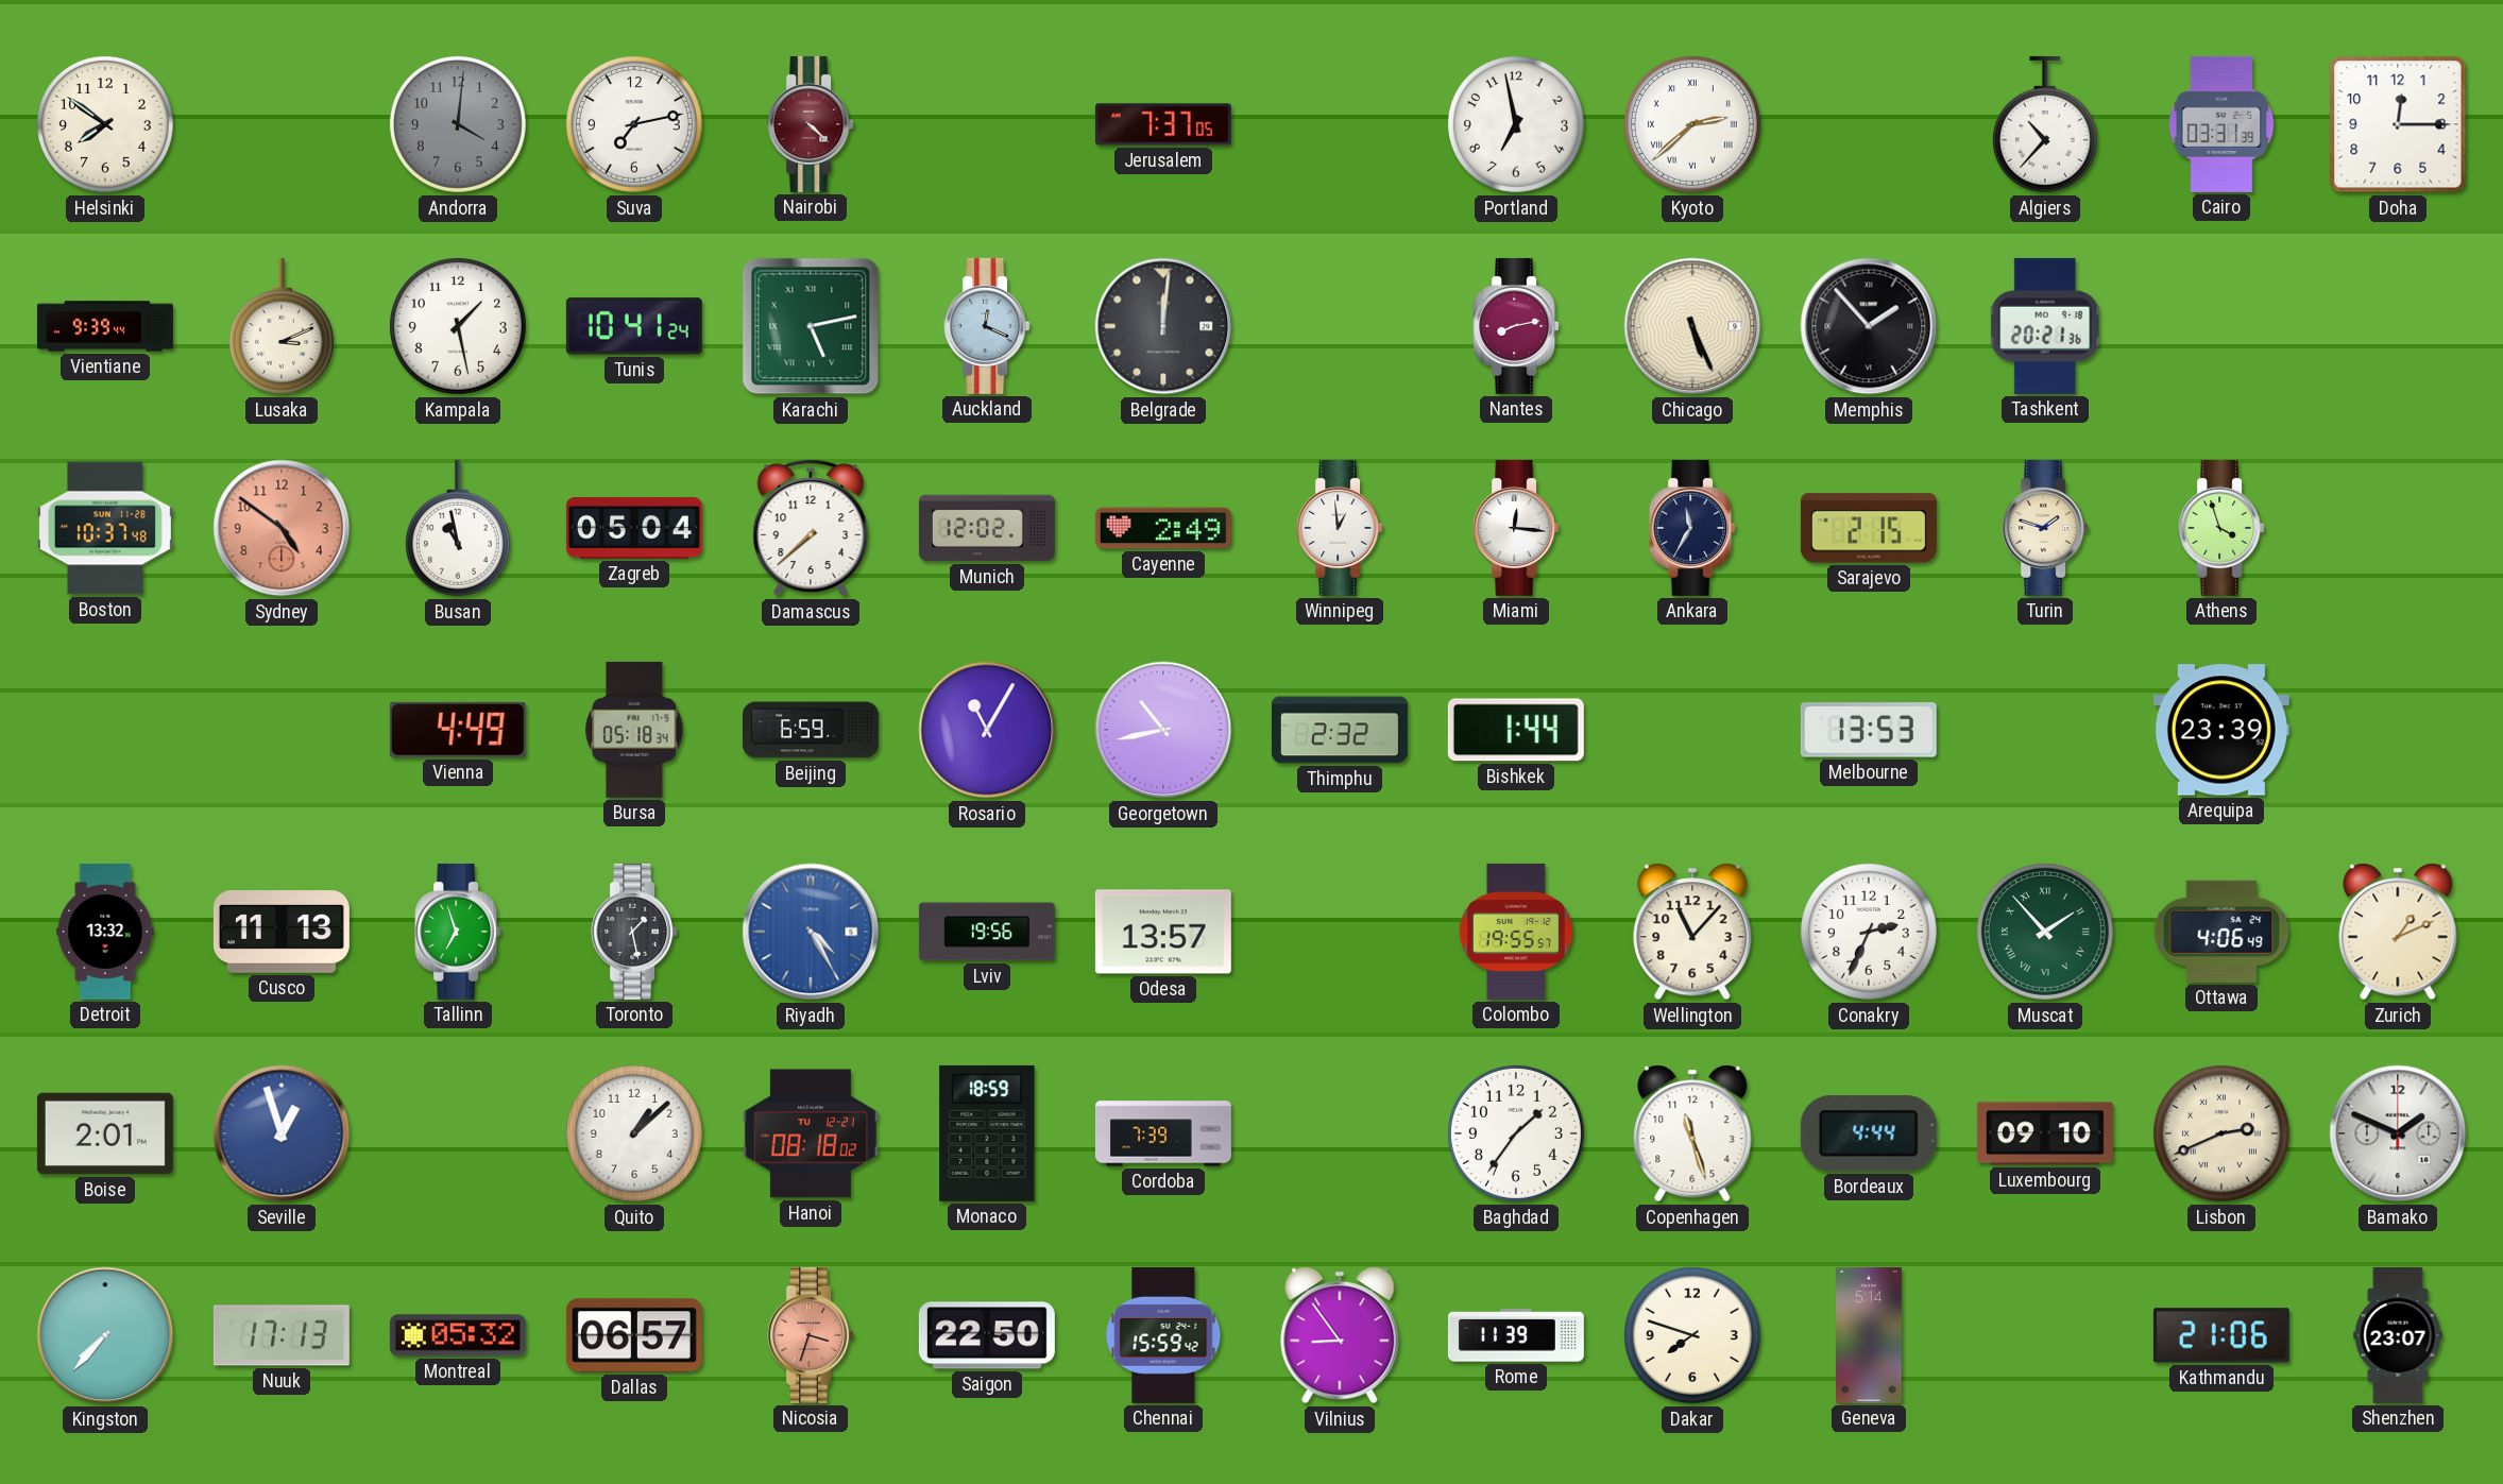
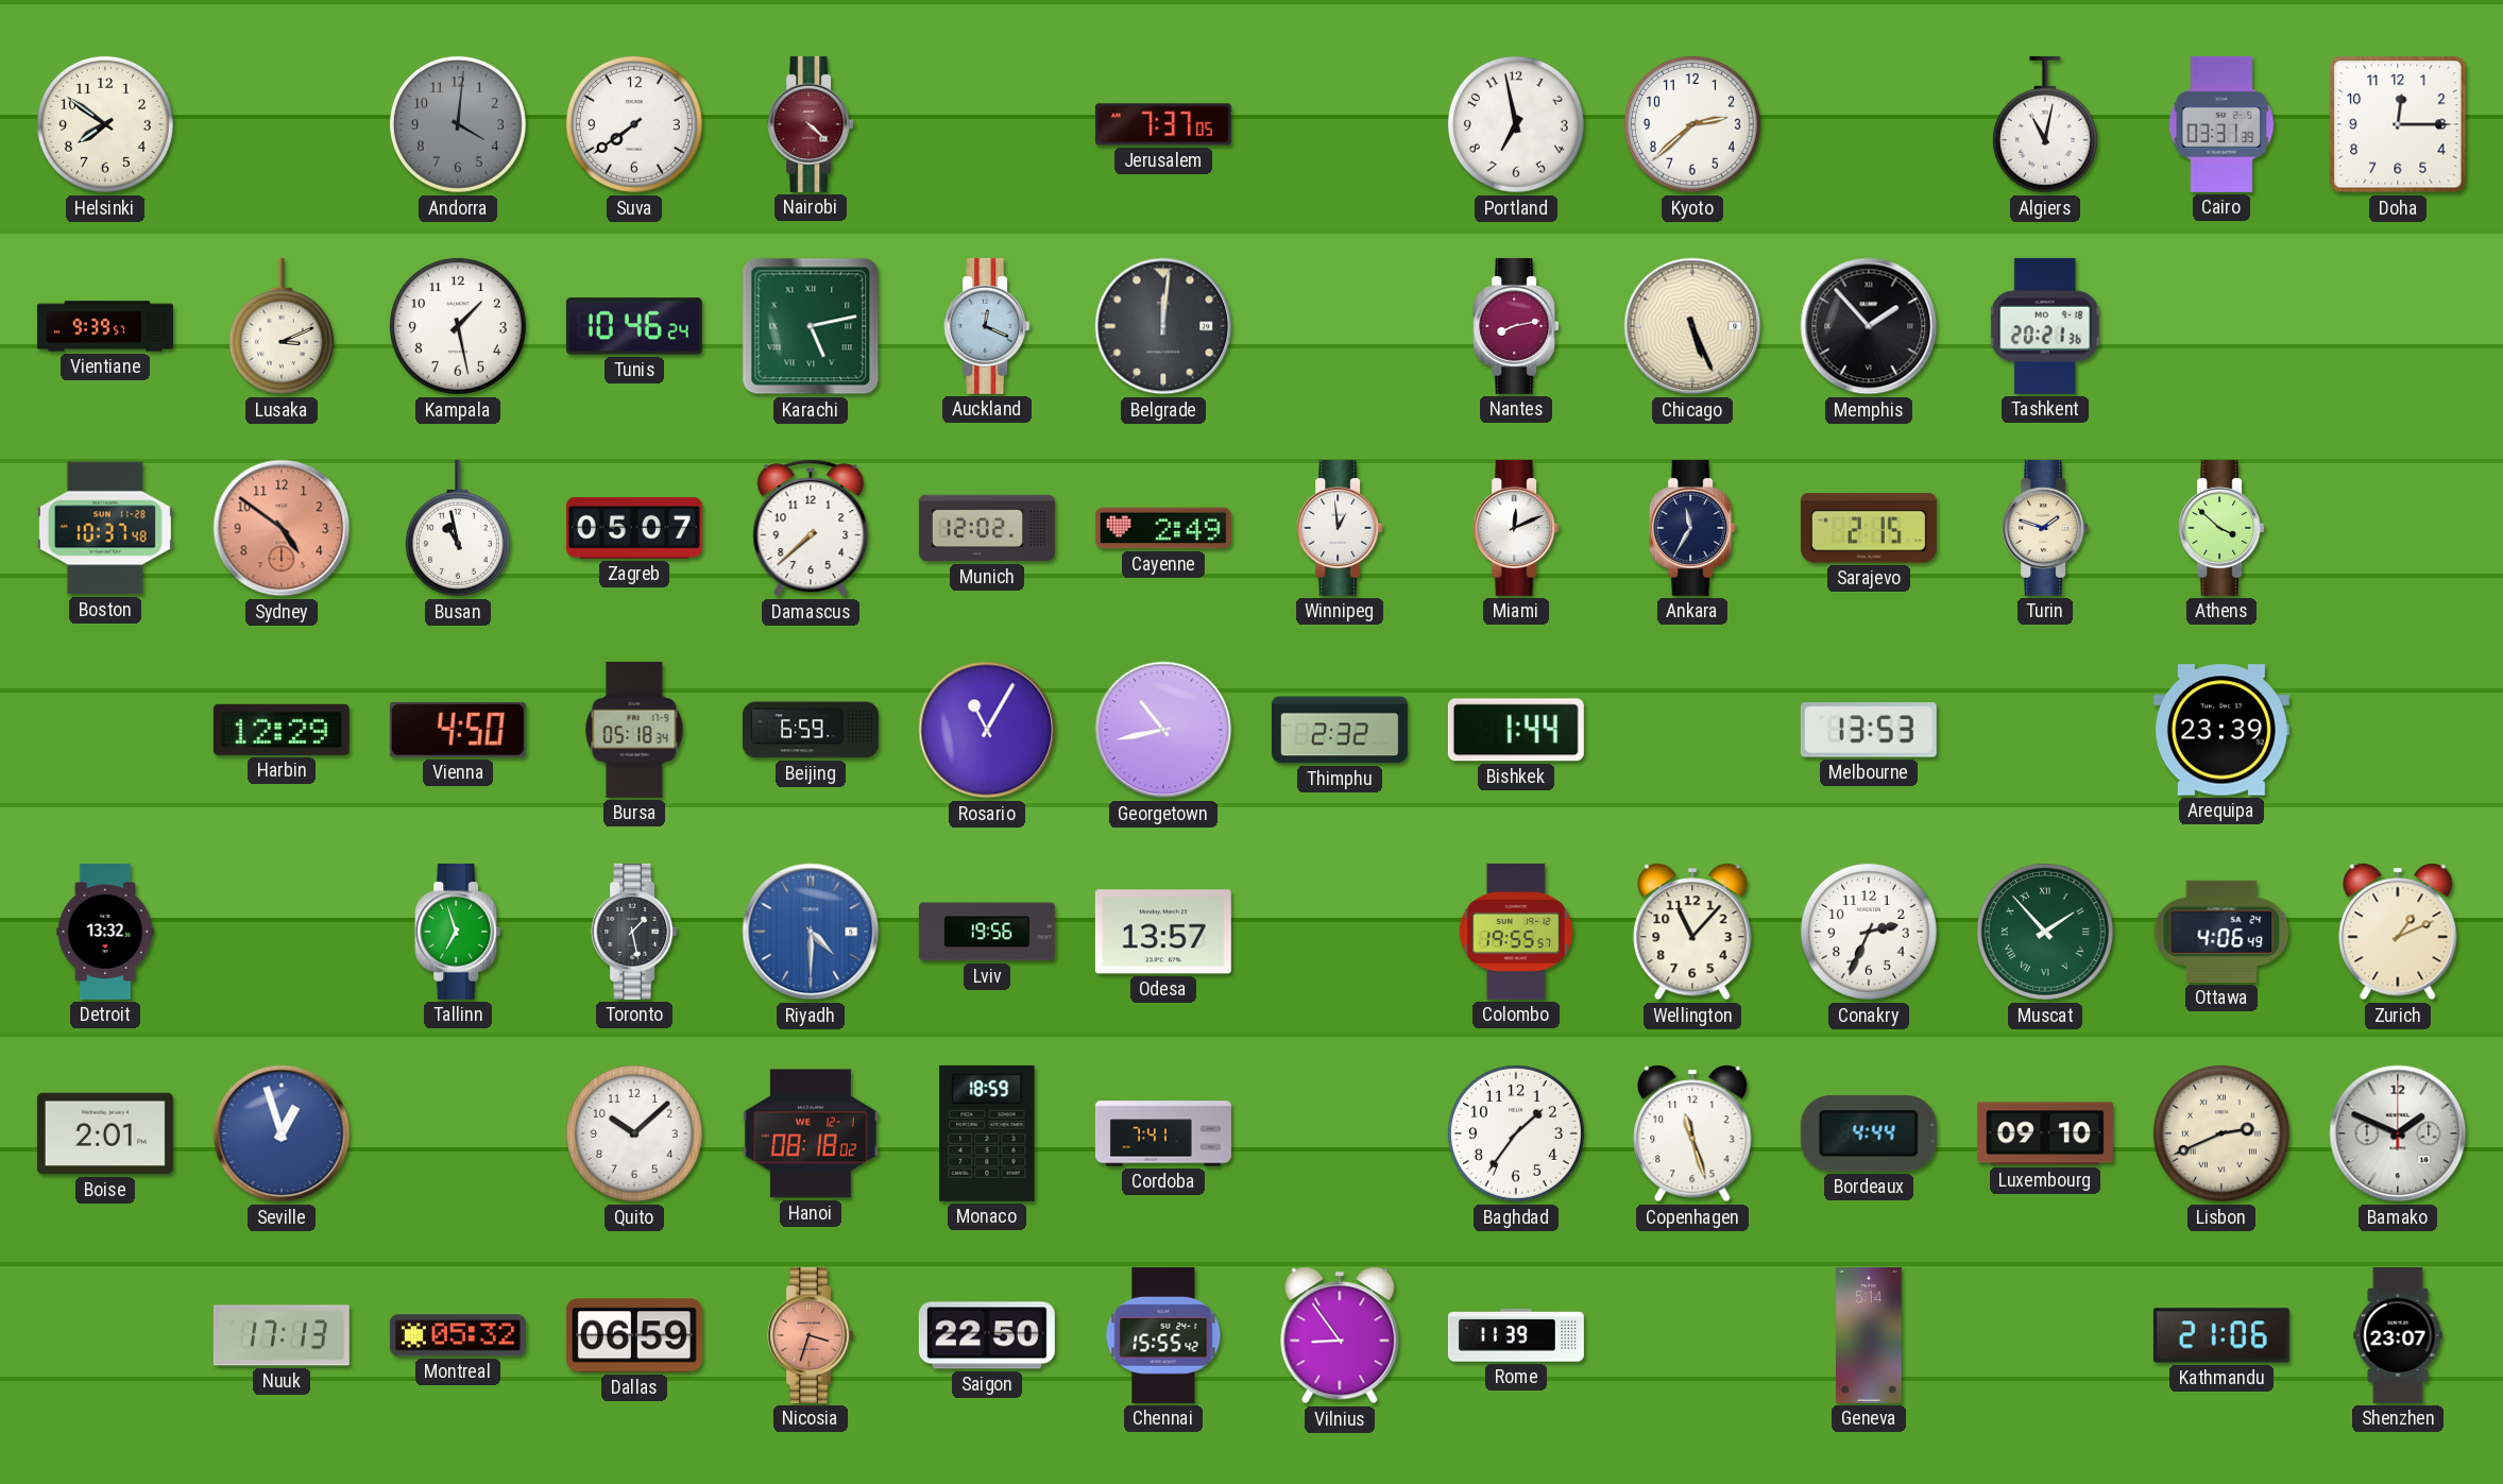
Suva: 7:13 -> 7:39 (634, 124)
Kyoto numerals: Roman -> Arabic (1692, 124)
Algiers: 10:37 -> 11:02 (2045, 124)
Vientiane: 9:39:44 -> 9:39:57 (105, 326)
Tunis: 10:41 -> 10:46 (634, 326)
Zagreb: 05:04 -> 05:07 (634, 528)
Miami: 12:16 -> 12:11 (1516, 528)
Athens: 3:57 -> 3:52 (2221, 528)
Harbin: none -> 12:29 (282, 730)
Vienna: 4:49 -> 4:50 (458, 730)
Cusco: 11:13 -> none (282, 933)
Riyadh: 4:25 -> 4:30 (811, 932)
Quito: 1:08 -> 10:08 (634, 1133)
Hanoi date: TU 12-21 -> WE 12-1 (811, 1133)
Cordoba: 7:39 -> 7:41 (1163, 1133)
Kingston: 7:37 -> none (105, 1335)
Dallas: 06:57 -> 06:59 (634, 1335)
Chennai: 15:59 -> 15:55 (1163, 1335)
Dakar: 7:48 -> none (1692, 1335)
